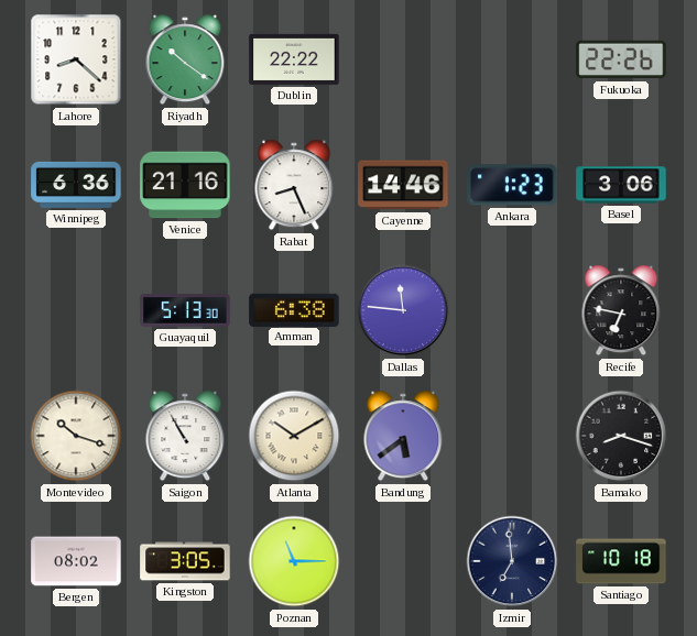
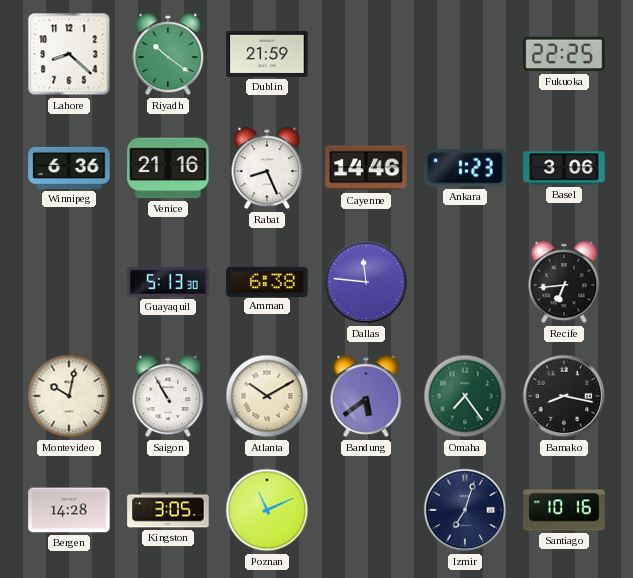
Dublin: 22:22 -> 21:59 (267, 54)
Fukuoka: 22:26 -> 22:25 (564, 54)
Recife: 6:47 -> 6:44 (564, 282)
Montevideo: 10:18 -> 10:02 (69, 396)
Omaha: none -> 7:24 (465, 396)
Bamako: 8:18 -> 8:17 (564, 396)
Bergen: 08:02 -> 14:28 (69, 510)
Poznan: 11:15 -> 11:11 (267, 510)
Izmir: 6:59 -> 7:03 (465, 510)
Santiago: 10:18 -> 10:16 (564, 510)
